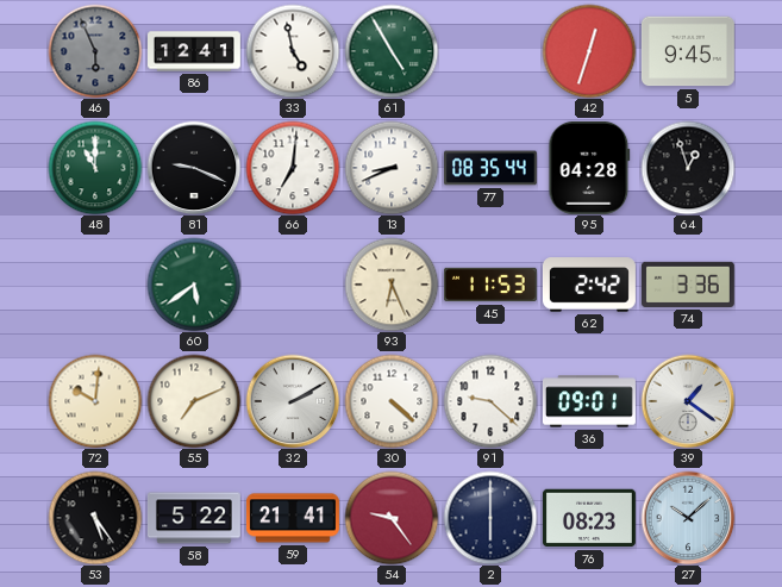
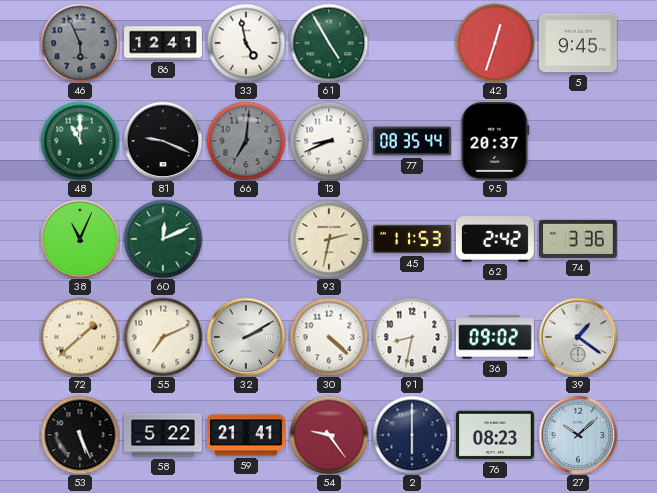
66 dial: white -> grey (246, 141)
95: 04:28 -> 20:37 (495, 141)
64: 12:57 -> none (688, 168)
38: none -> 11:04 (80, 239)
60: 5:39 -> 12:11 (163, 239)
93: 6:26 -> 2:32 (329, 239)
72: 10:01 -> 1:38 (80, 337)
91: 9:22 -> 8:32 (412, 337)
36: 09:01 -> 09:02 (495, 337)
53: 5:24 -> 5:26 (80, 435)
